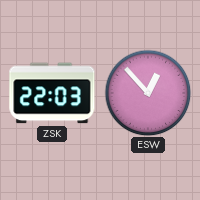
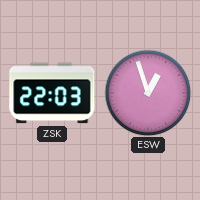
ESW: 12:53 -> 12:57 (148, 93)
